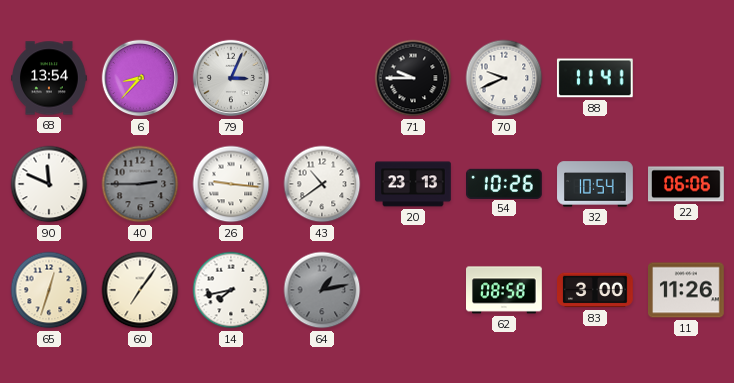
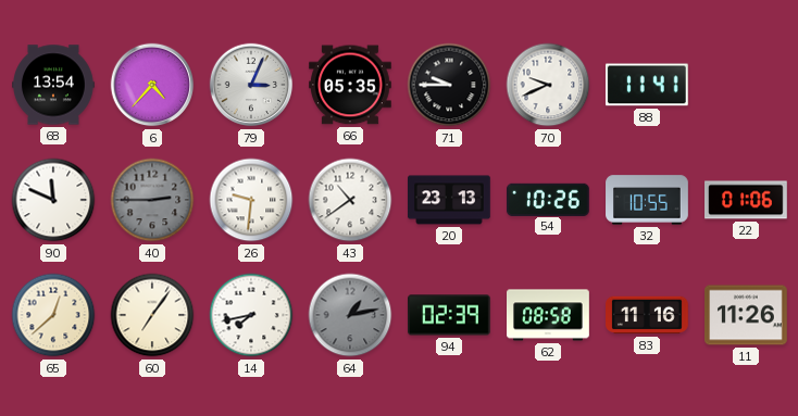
6: 8:37 -> 4:37 (152, 85)
66: none -> 05:35 (351, 85)
26: 9:16 -> 9:31 (251, 200)
32: 10:54 -> 10:55 (647, 200)
22: 06:06 -> 01:06 (747, 200)
65: 12:33 -> 12:38 (53, 315)
94: none -> 02:39 (450, 315)
83: 3:00 -> 11:16 (648, 315)
